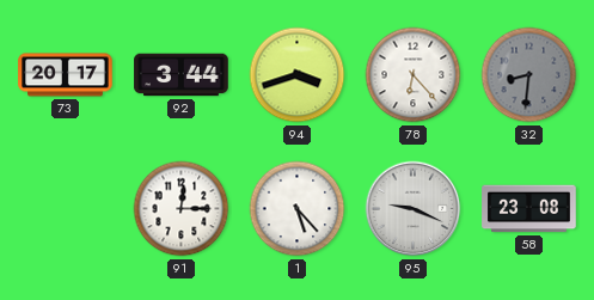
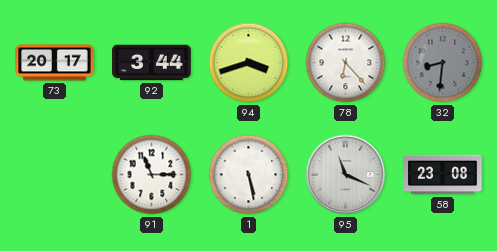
91: 12:15 -> 11:15 (152, 175)
1: 5:23 -> 5:28 (249, 175)
95: 9:19 -> 11:19 (346, 175)
